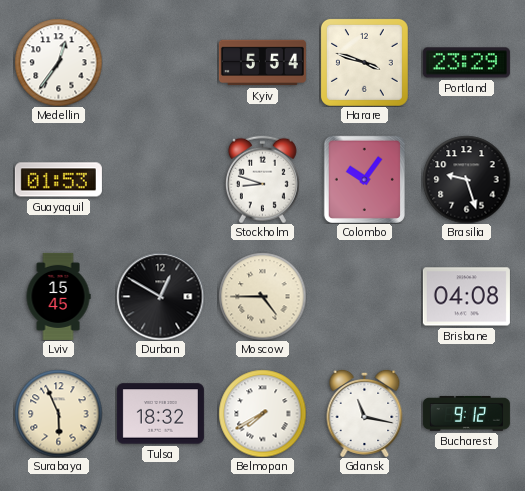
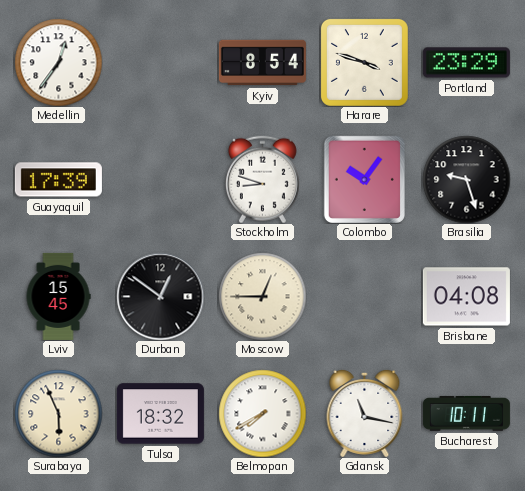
Kyiv: 5:54 -> 8:54 (262, 63)
Guayaquil: 01:53 -> 17:39 (58, 180)
Durban: 12:50 -> 12:51 (160, 296)
Moscow: 4:45 -> 12:45 (262, 296)
Bucharest: 9:12 -> 10:11 (466, 413)
